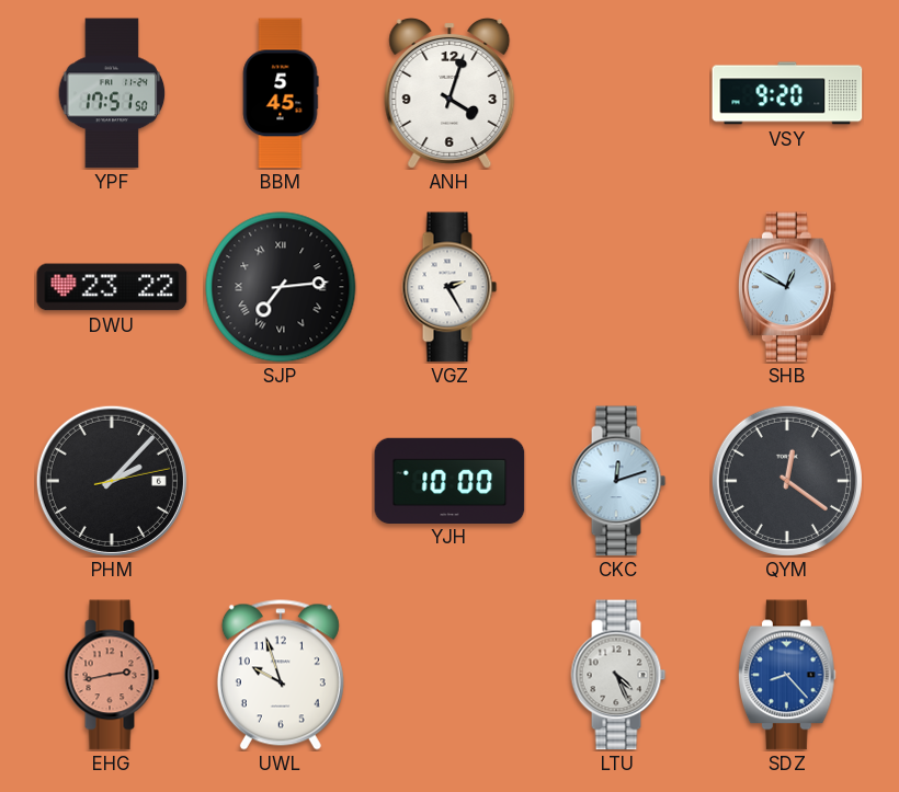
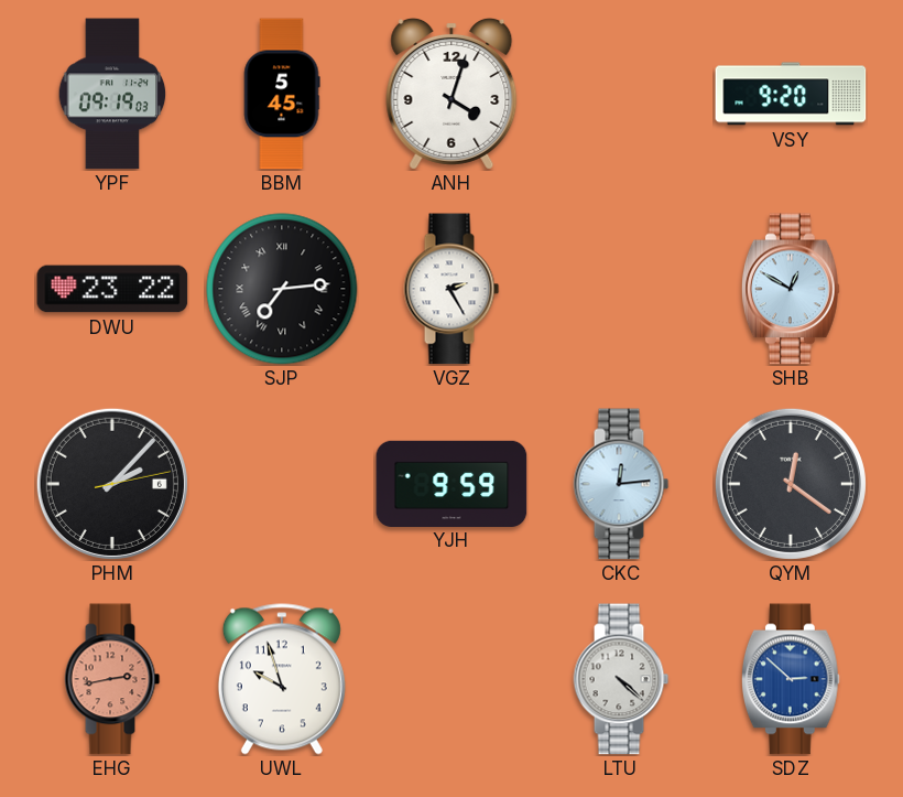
YPF: 17:51 -> 09:19 (112, 94)
YJH: 10:00 -> 9:59 (452, 483)
CKC: 12:12 -> 12:14 (621, 484)
LTU: 4:26 -> 4:22 (621, 679)
SDZ: 8:23 -> 2:52 (791, 679)
